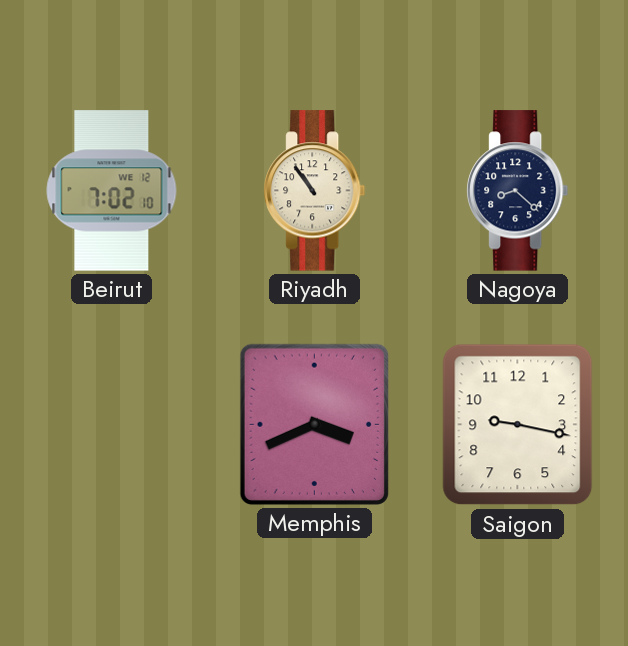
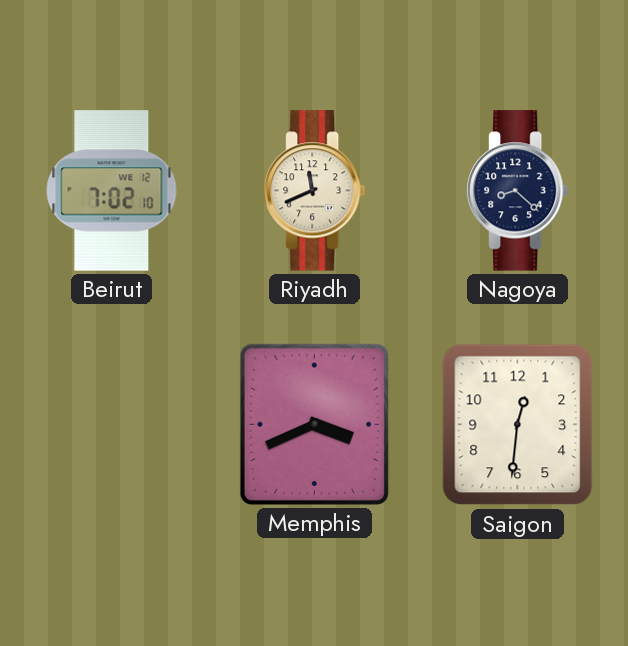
Riyadh: 10:54 -> 11:41 (315, 191)
Saigon: 9:17 -> 12:31 (518, 425)
